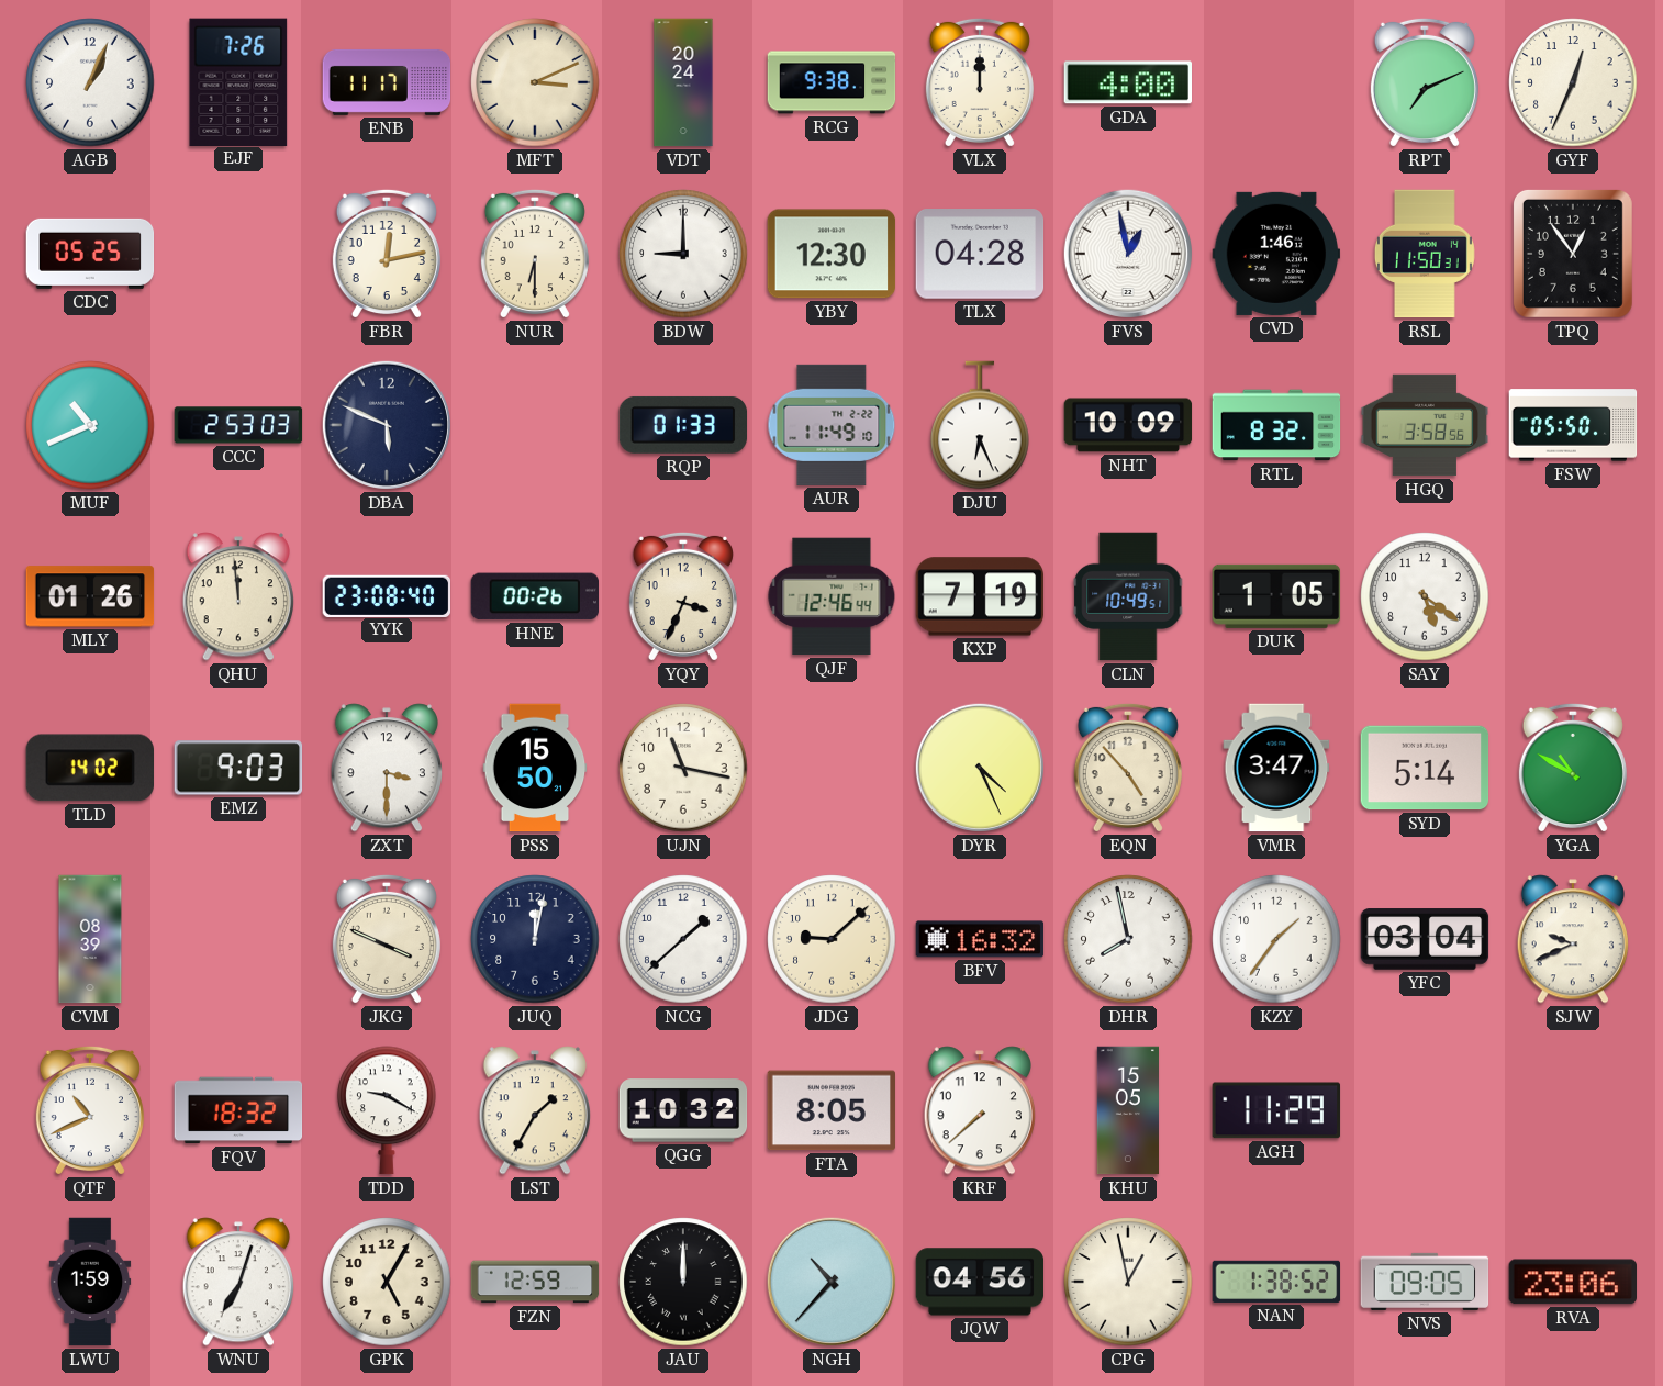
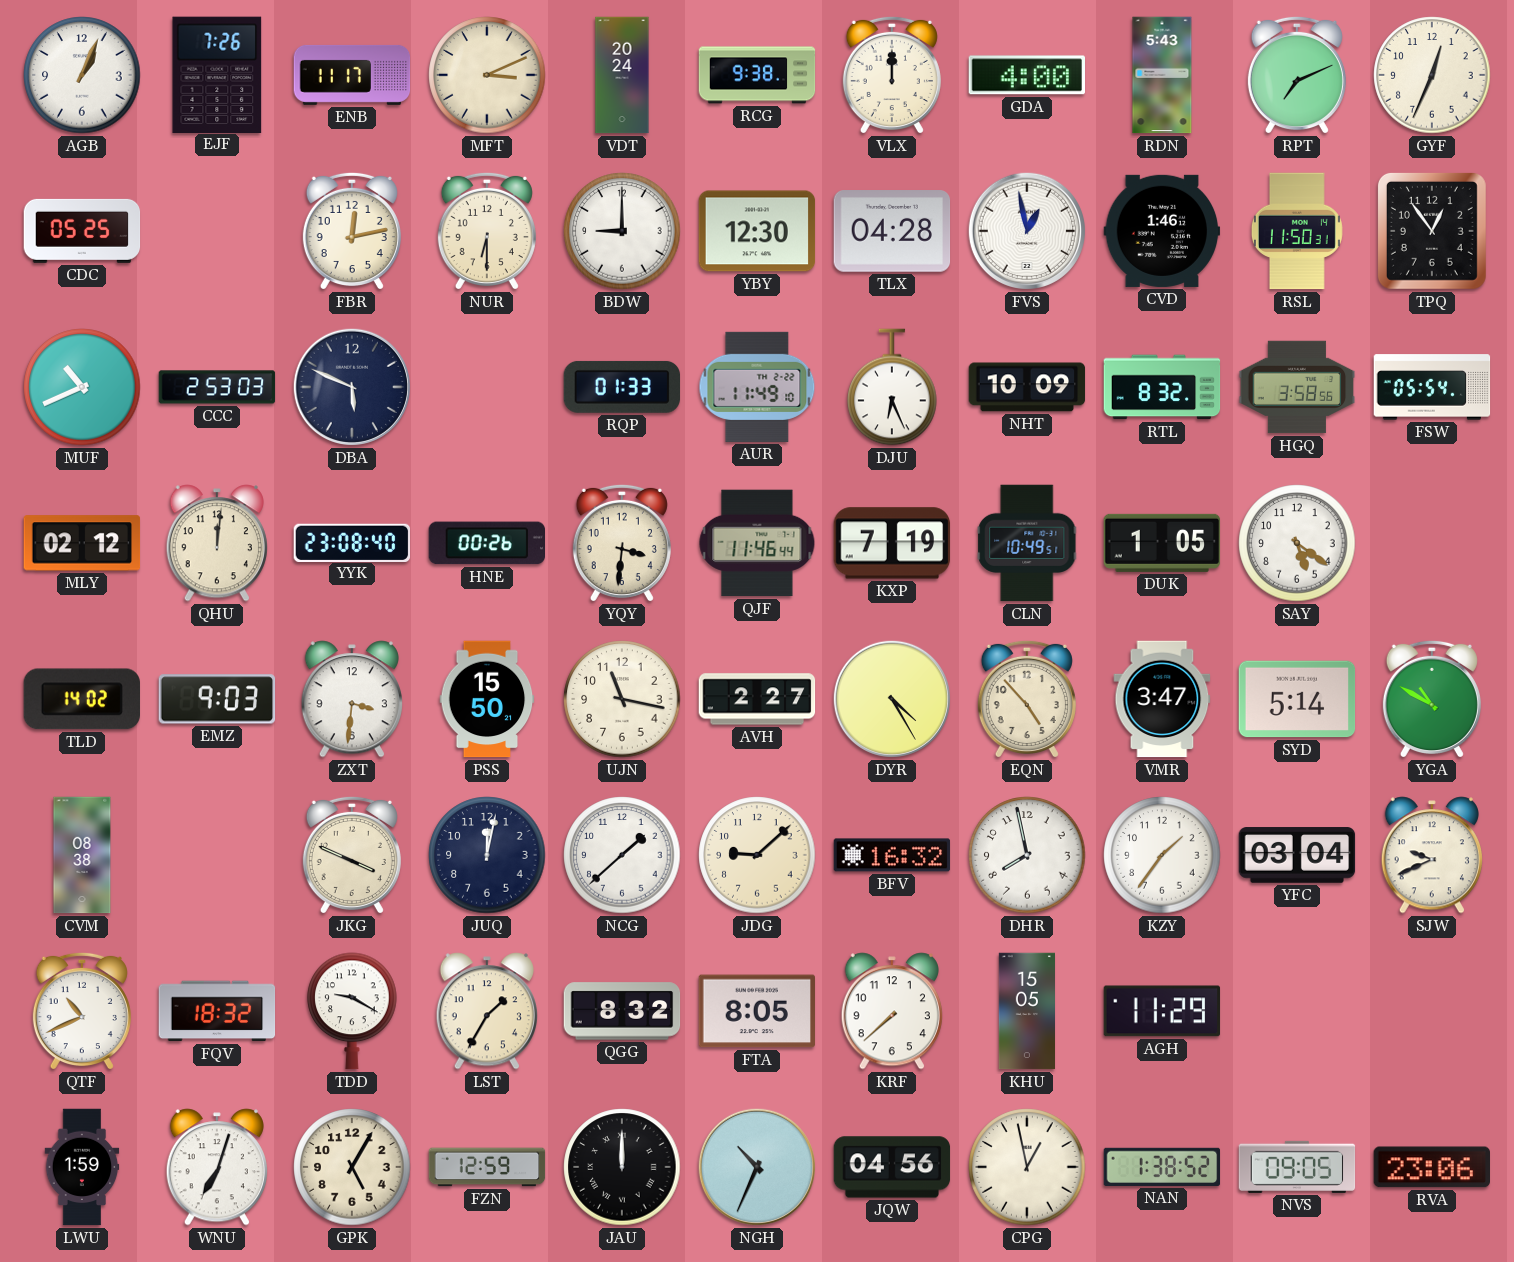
RDN: none -> 5:43 (1162, 75)
FSW: 05:50 -> 05:54 (1432, 387)
MLY: 01:26 -> 02:12 (82, 543)
QHU: 11:59 -> 12:01 (217, 543)
YQY: 3:34 -> 3:31 (622, 543)
QJF: 12:46 -> 11:46 (757, 543)
ZXT: 3:30 -> 3:31 (352, 699)
AVH: none -> 2:27 (757, 699)
DYR: 4:26 -> 4:25 (892, 699)
CVM: 08:39 -> 08:38 (82, 855)
QGG: 10:32 -> 8:32 (622, 1011)
NGH: 10:37 -> 10:34 (757, 1167)
